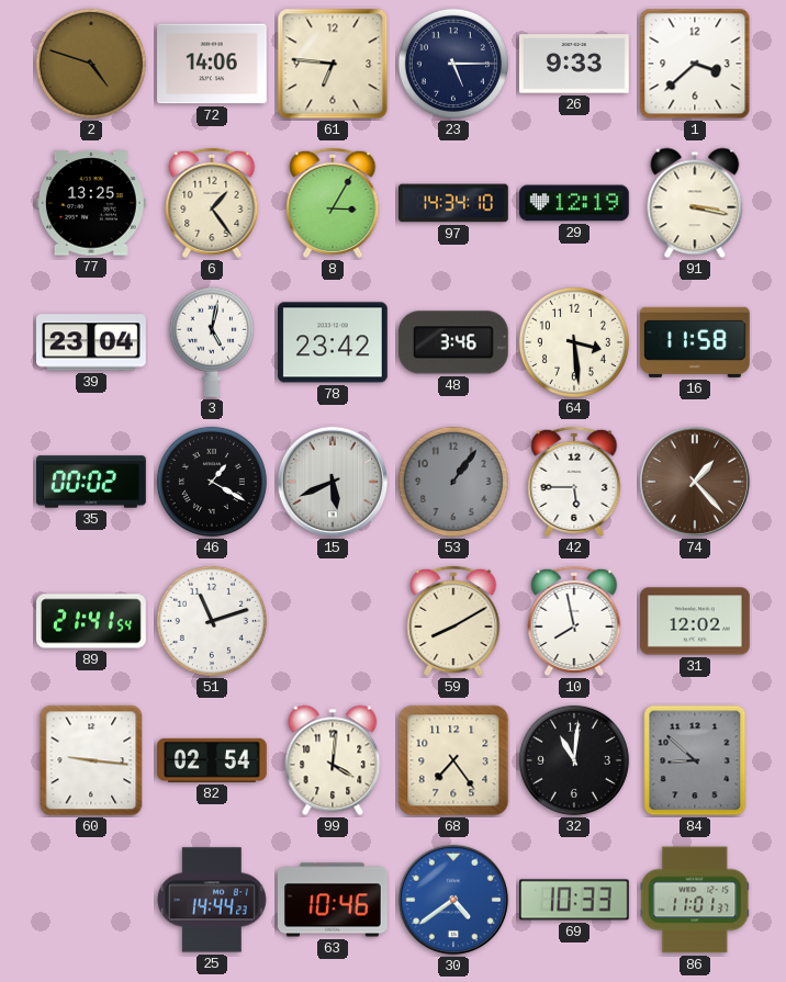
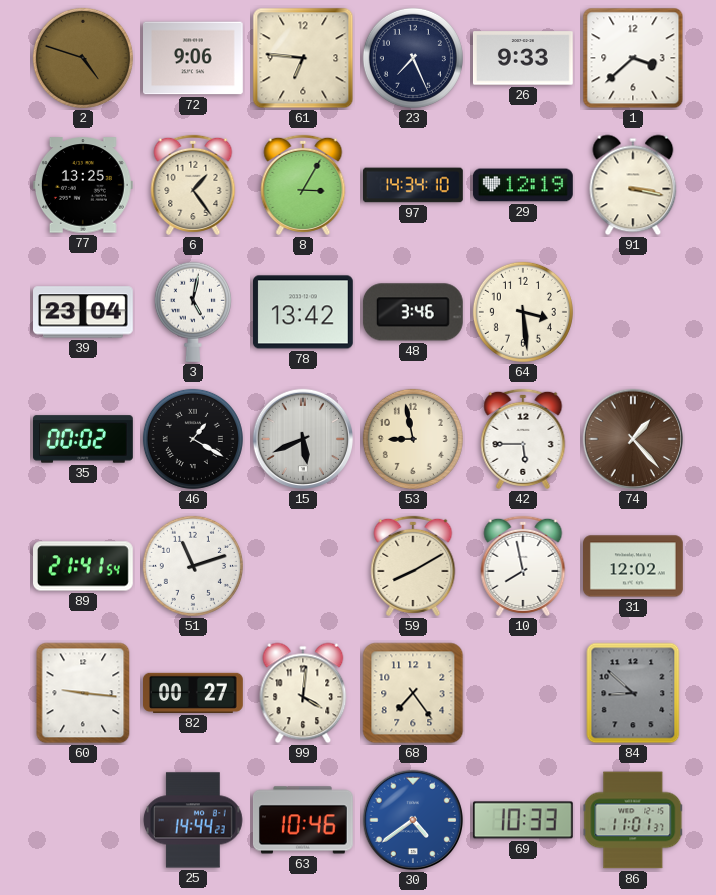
72: 14:06 -> 9:06 (194, 58)
23: 5:15 -> 7:26 (413, 58)
78: 23:42 -> 13:42 (303, 312)
16: 11:58 -> none (695, 342)
53: 1:06 -> 8:58 (413, 439)
53 dial: grey -> cream (413, 439)
82: 02:54 -> 00:27 (194, 693)
32: 11:01 -> none (574, 760)
